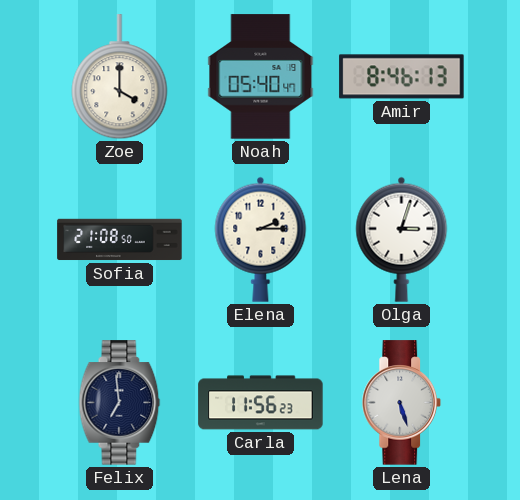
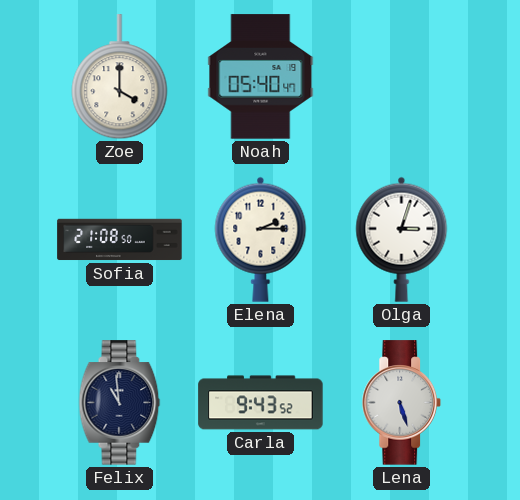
Amir: 8:46 -> none (402, 77)
Felix: 6:59 -> 10:59 (120, 403)
Carla: 11:56 -> 9:43 (261, 403)
